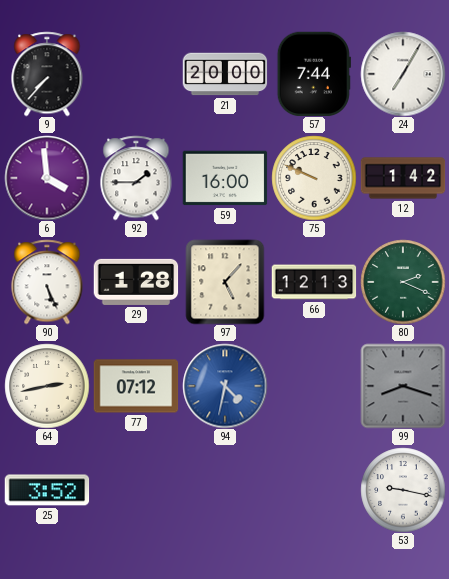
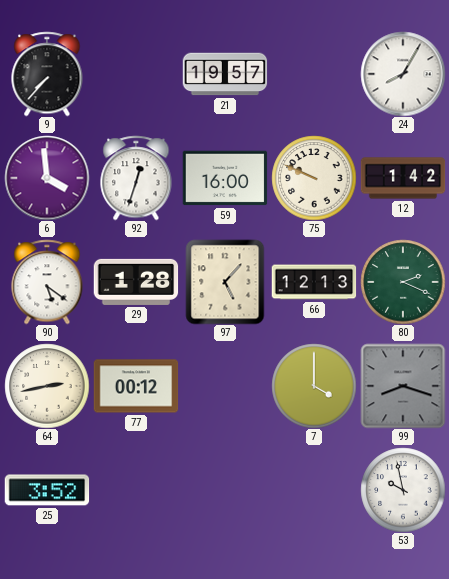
21: 20:00 -> 19:57 (225, 74)
57: 7:44 -> none (314, 74)
24: 7:05 -> 8:05 (403, 74)
92: 1:45 -> 12:33 (136, 178)
90: 5:26 -> 5:21 (47, 282)
77: 07:12 -> 00:12 (136, 386)
94: 4:32 -> none (225, 386)
7: none -> 4:00 (314, 386)
53: 9:17 -> 9:58 (403, 490)
